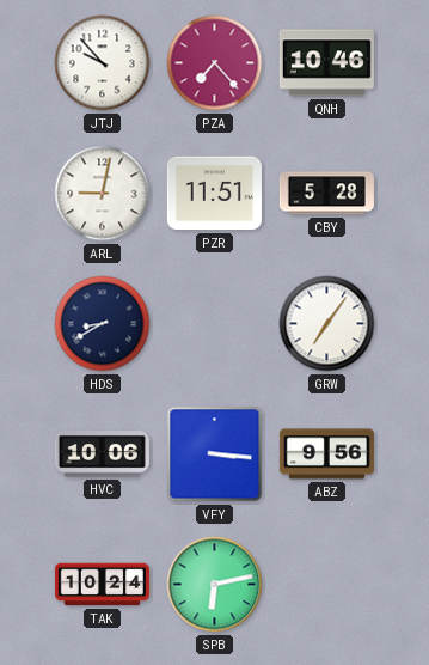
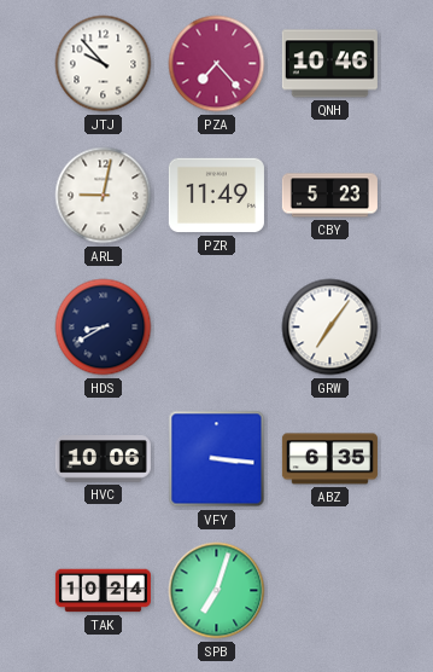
PZR: 11:51 -> 11:49 (216, 196)
CBY: 5:28 -> 5:23 (329, 196)
ABZ: 9:56 -> 6:35 (329, 459)
SPB: 6:13 -> 7:03 (217, 591)
